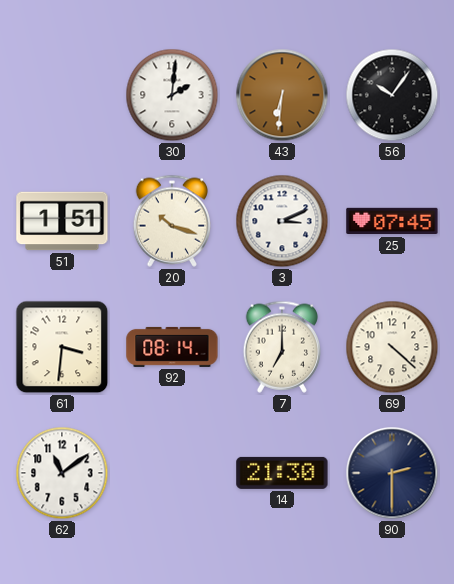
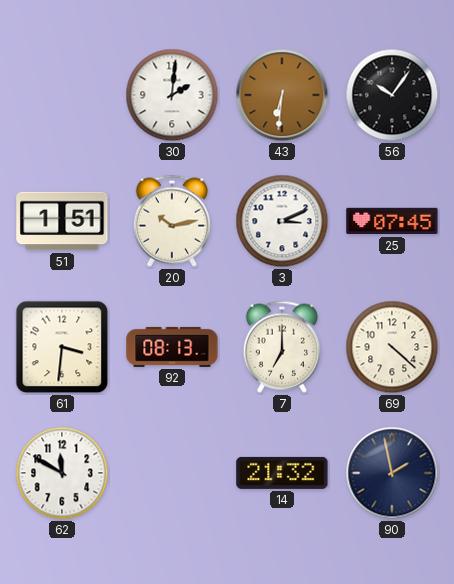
20: 10:18 -> 10:13 (171, 221)
92: 08:14 -> 08:13 (172, 347)
62: 11:09 -> 11:50 (62, 473)
14: 21:30 -> 21:32 (282, 473)
90: 2:30 -> 1:58 (392, 473)
